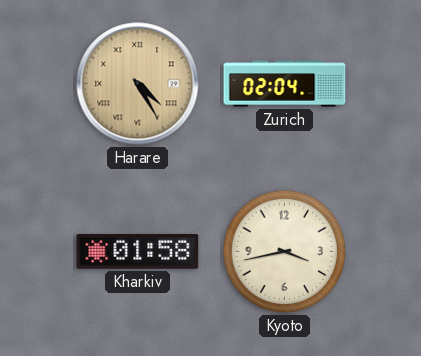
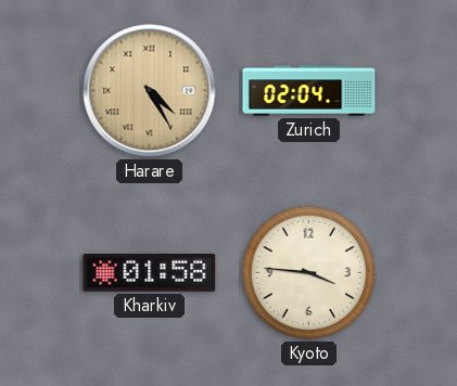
Kyoto: 3:43 -> 3:46 (309, 273)
